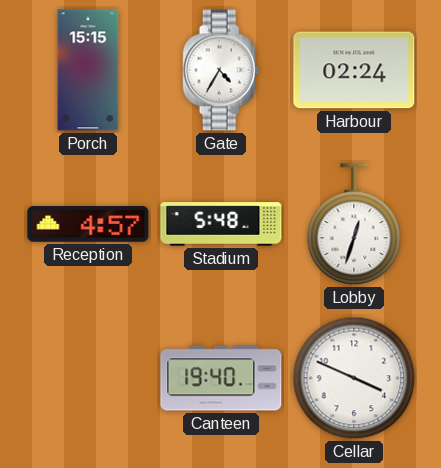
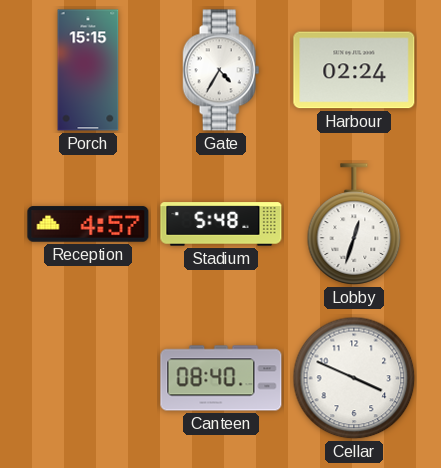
Canteen: 19:40 -> 08:40 (221, 378)
